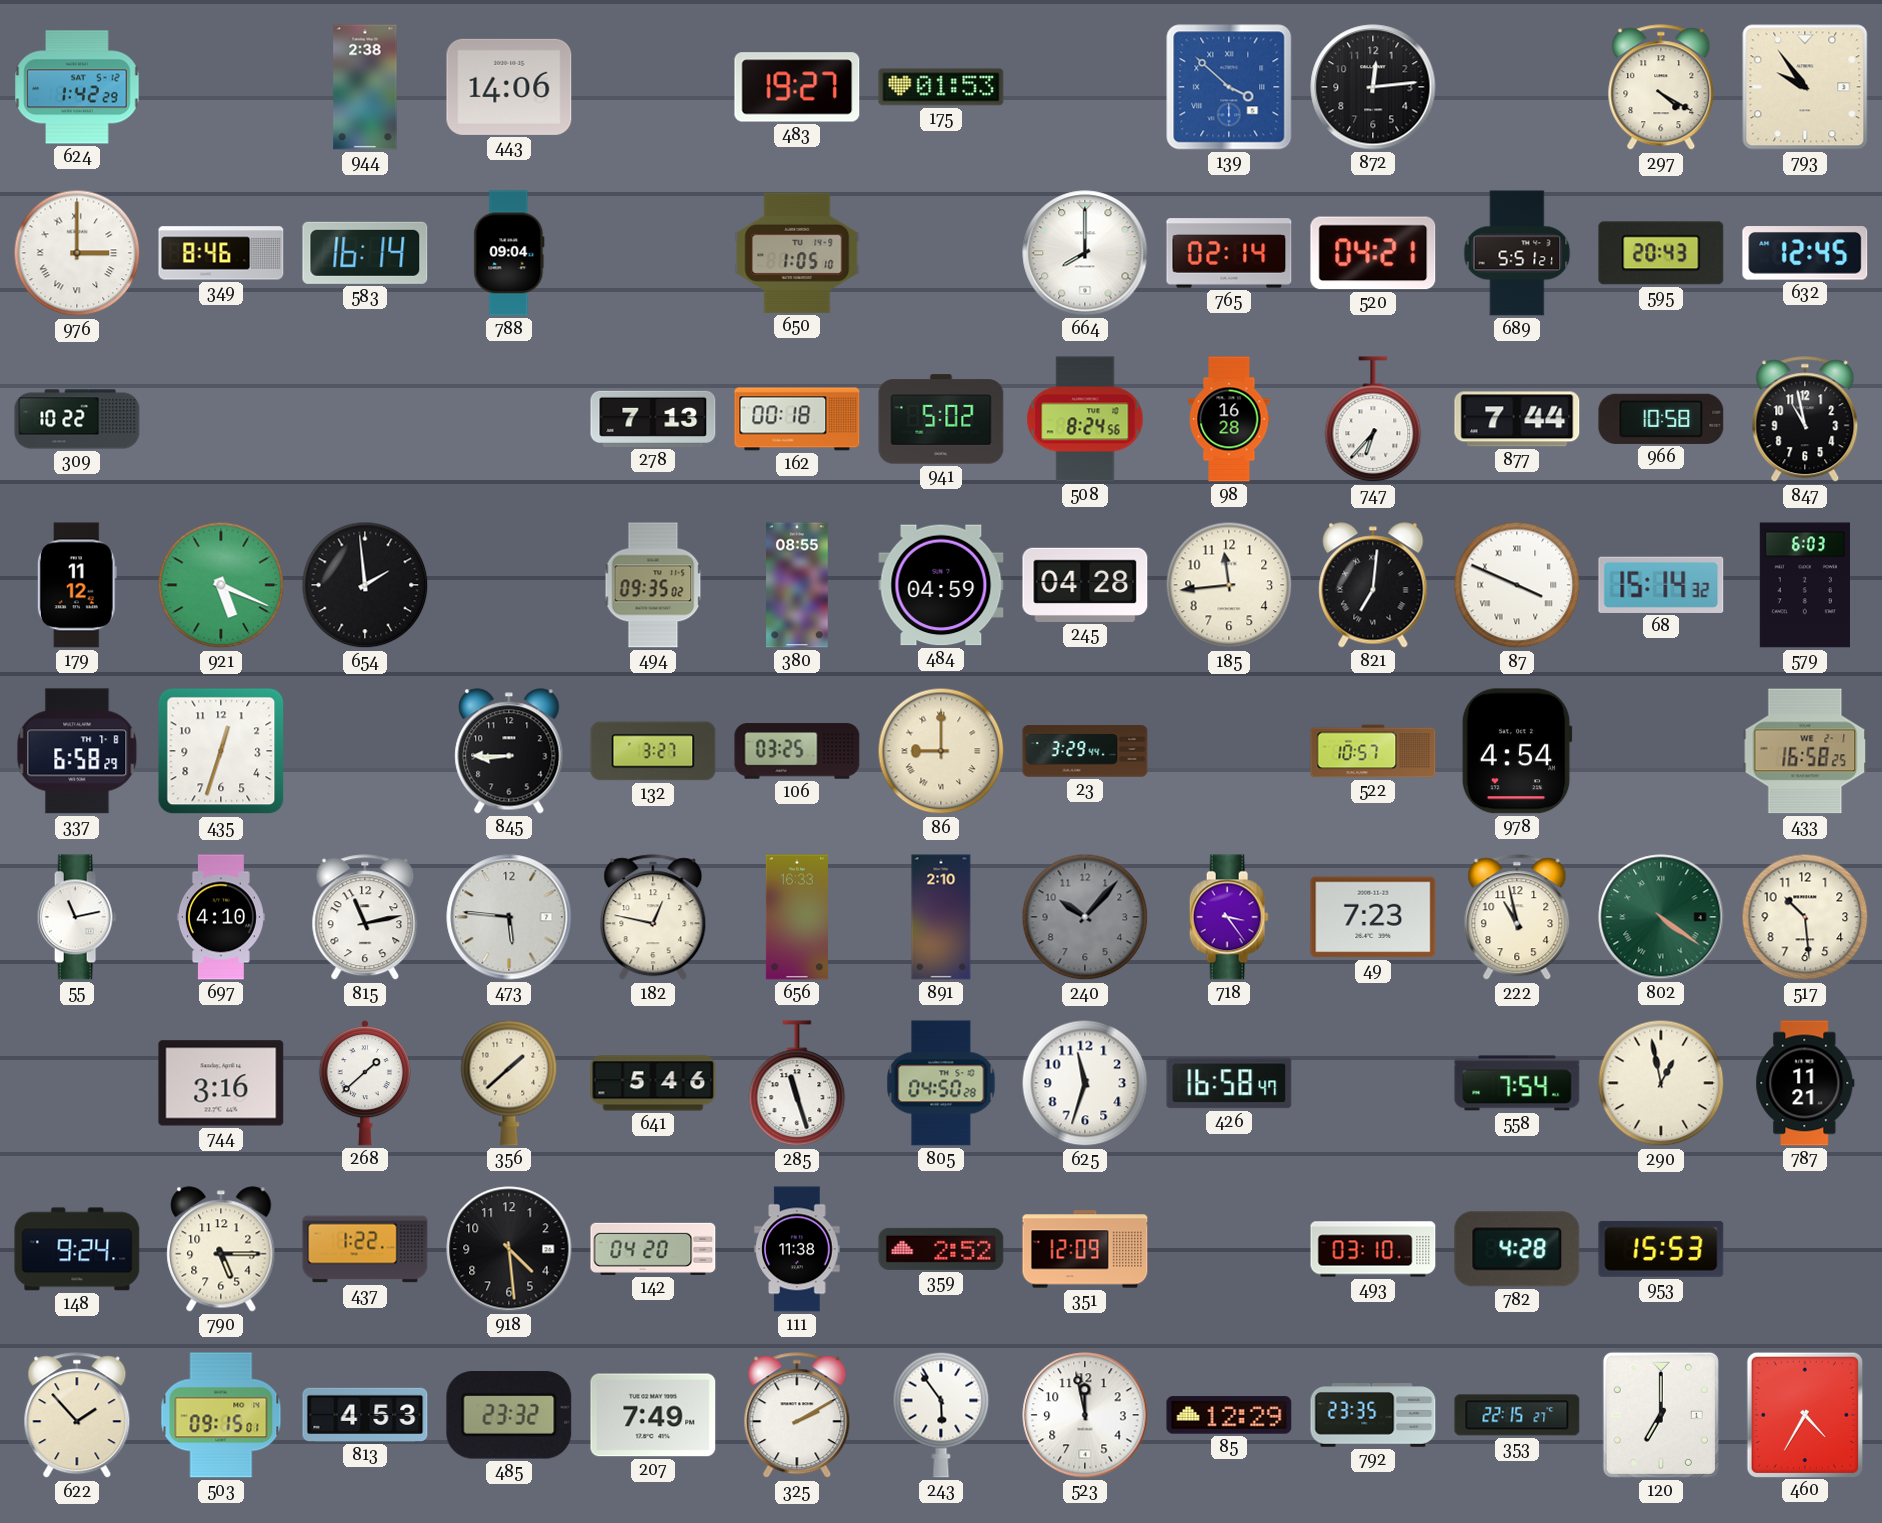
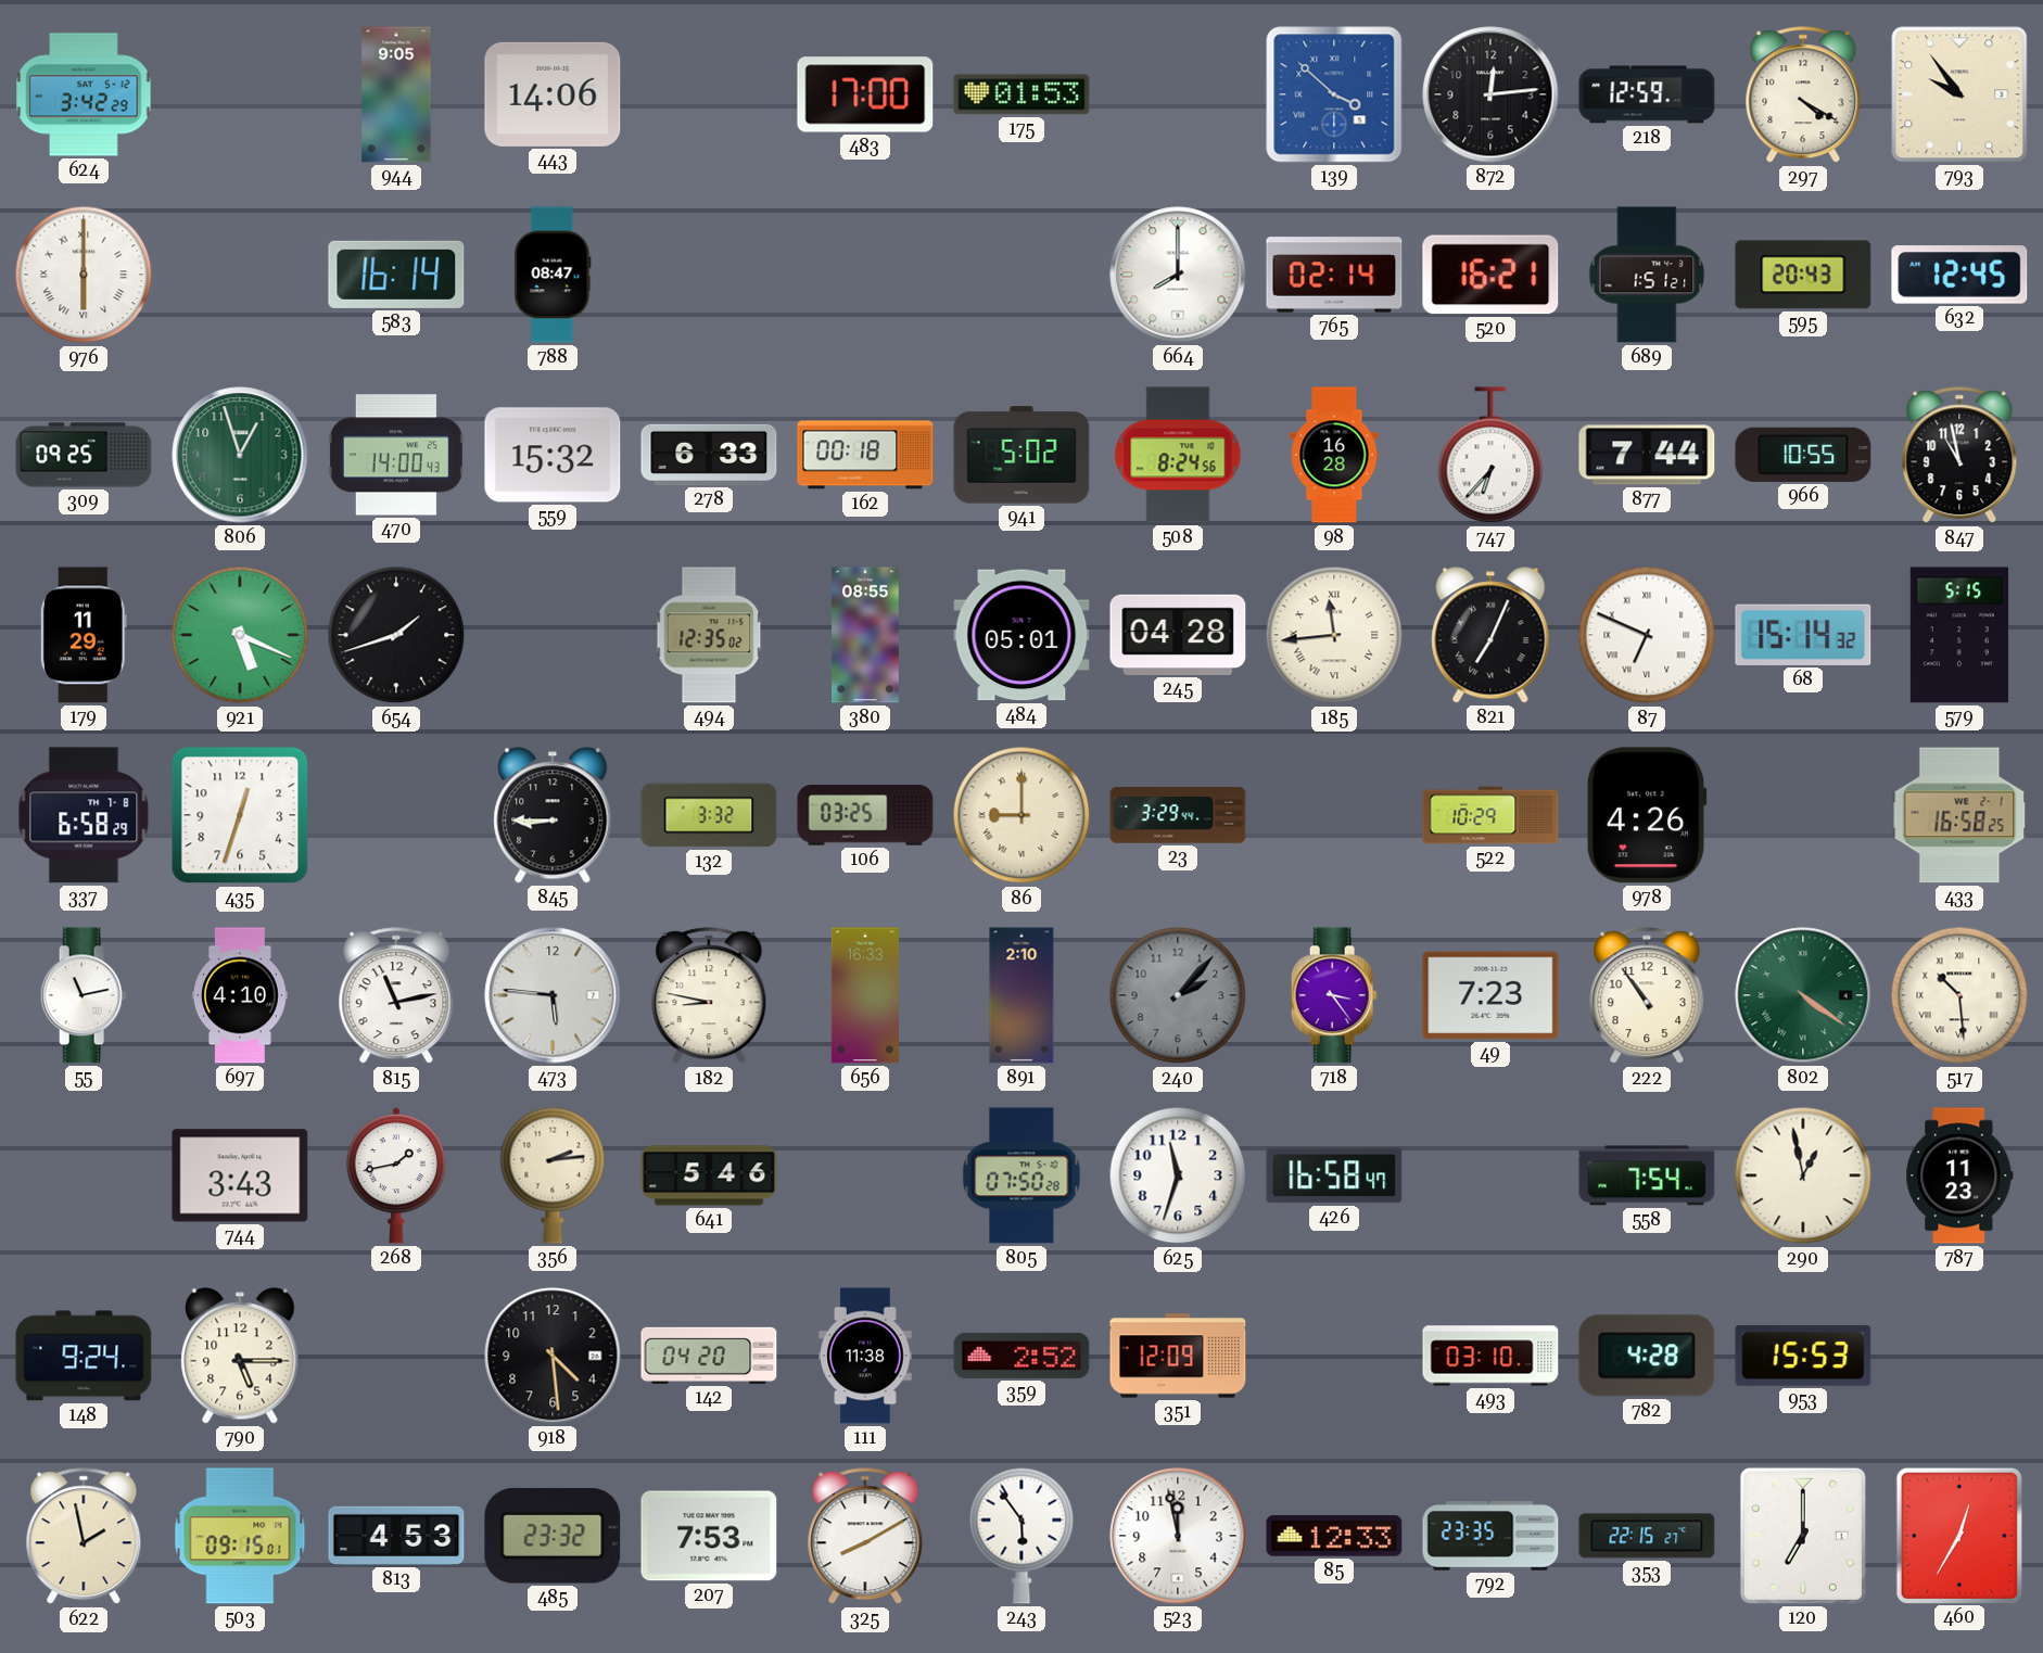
624: 1:42 -> 3:42 (84, 94)
944: 2:38 -> 9:05 (396, 94)
483: 19:27 -> 17:00 (865, 94)
218: none -> 12:59 (1647, 94)
976: 3:00 -> 6:00 (84, 275)
349: 8:46 -> none (221, 253)
788: 09:04 -> 08:47 (553, 275)
650: 1:05 -> none (797, 253)
520: 04:21 -> 16:21 (1490, 275)
689: 5:51 -> 1:51 (1647, 275)
309: 10:22 -> 09:25 (84, 455)
806: none -> 12:57 (240, 455)
470: none -> 14:00 (396, 455)
559: none -> 15:32 (553, 455)
278: 7:13 -> 6:33 (709, 455)
966: 10:58 -> 10:55 (1803, 455)
179: 11:12 -> 11:29 (84, 635)
654: 1:59 -> 1:42 (396, 635)
494: 09:35 -> 12:35 (709, 635)
484: 04:59 -> 05:01 (1022, 635)
185 numerals: Arabic -> Roman (1334, 635)
821: 7:01 -> 7:04 (1490, 635)
87: 3:49 -> 6:49 (1647, 635)
579: 6:03 -> 5:15 (1959, 635)
132: 3:27 -> 3:32 (709, 815)
522: 10:57 -> 10:29 (1490, 815)
978: 4:54 -> 4:26 (1647, 815)
182: 12:47 -> 8:47 (709, 996)
240: 10:07 -> 2:07 (1178, 995)
222: 10:58 -> 10:54 (1647, 996)
517 numerals: Arabic -> Roman (1959, 995)
744: 3:16 -> 3:43 (240, 1175)
268: 1:38 -> 1:43 (396, 1177)
356: 1:38 -> 2:14 (553, 1175)
285: 11:27 -> none (797, 1084)
805: 04:50 -> 07:50 (1022, 1175)
787: 11:21 -> 11:23 (1959, 1175)
437: 1:22 -> none (365, 1249)
622: 1:53 -> 1:58 (84, 1537)
207: 7:49 -> 7:53 (709, 1536)
325: 2:10 -> 8:10 (865, 1537)
85: 12:29 -> 12:33 (1334, 1536)
460: 4:35 -> 12:35 (1959, 1535)
